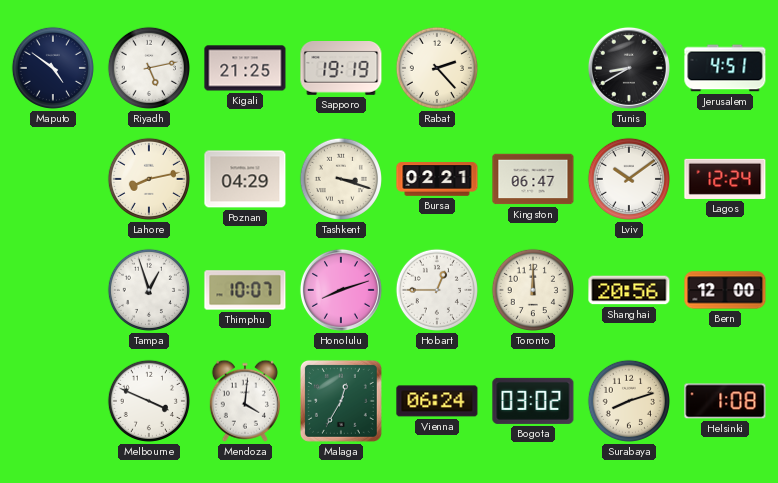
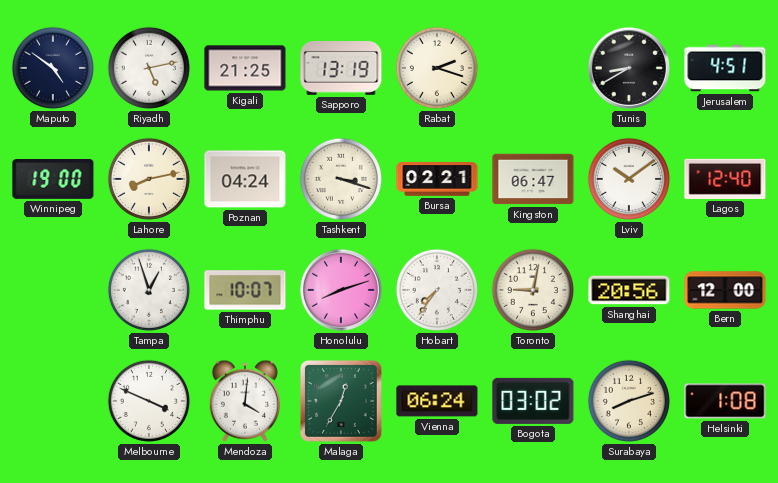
Sapporo: 19:19 -> 13:19 (341, 69)
Rabat: 2:23 -> 2:18 (437, 68)
Winnipeg: none -> 19:00 (53, 180)
Poznan: 04:29 -> 04:24 (245, 179)
Lagos: 12:24 -> 12:40 (725, 179)
Hobart: 12:45 -> 7:36 (437, 290)
Toronto: 12:00 -> 9:02 (533, 290)
